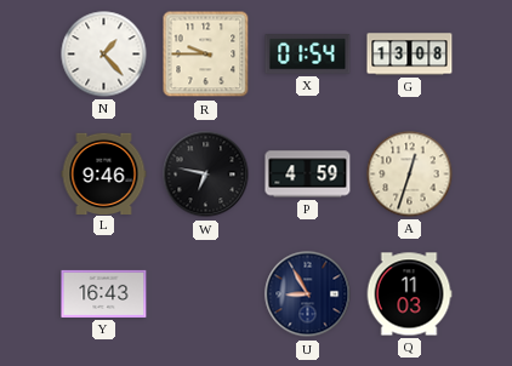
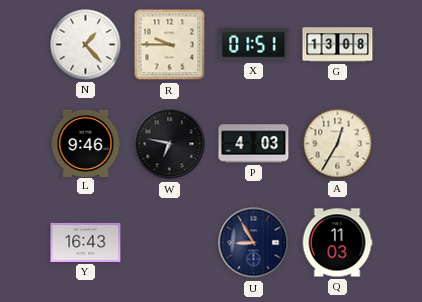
X: 01:54 -> 01:51 (254, 45)
P: 4:59 -> 4:03 (254, 144)
A: 12:33 -> 12:35 (338, 144)
